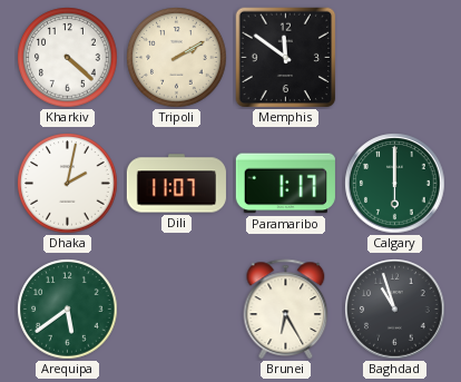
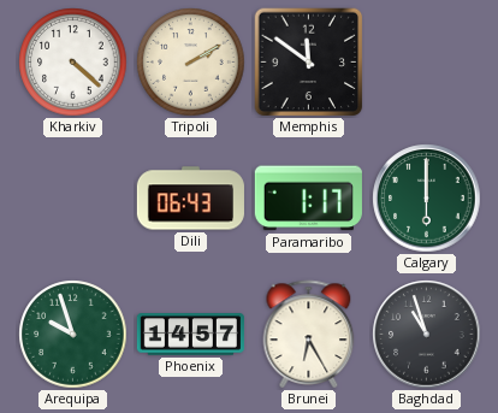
Dhaka: 2:02 -> none (68, 184)
Dili: 11:07 -> 06:43 (190, 199)
Arequipa: 5:39 -> 9:57 (73, 335)
Phoenix: none -> 14:57 (190, 335)
